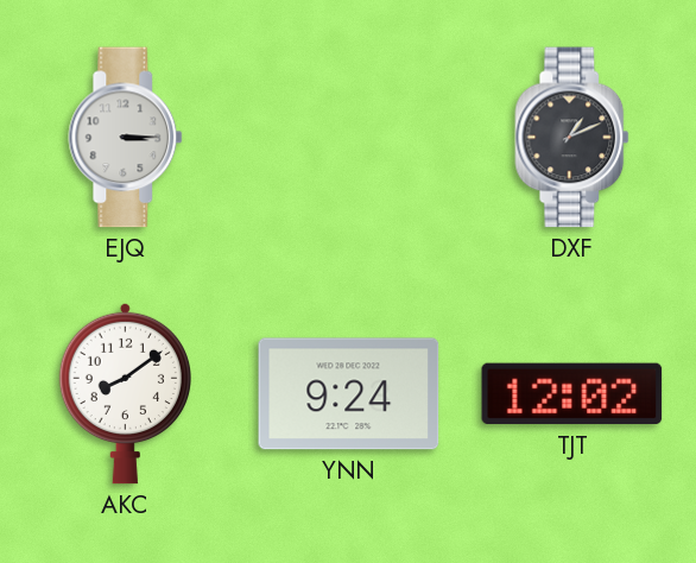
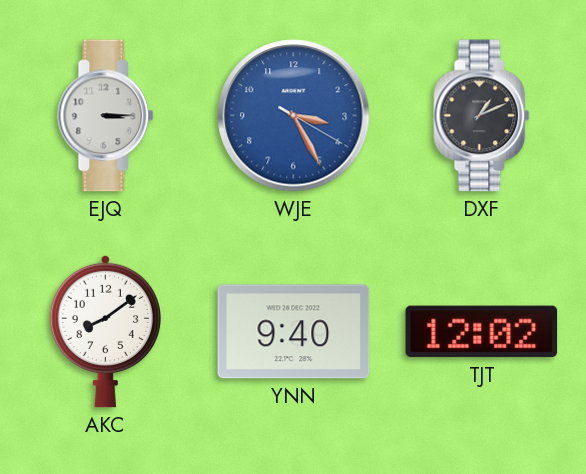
WJE: none -> 3:25 (294, 116)
YNN: 9:24 -> 9:40 (294, 332)
